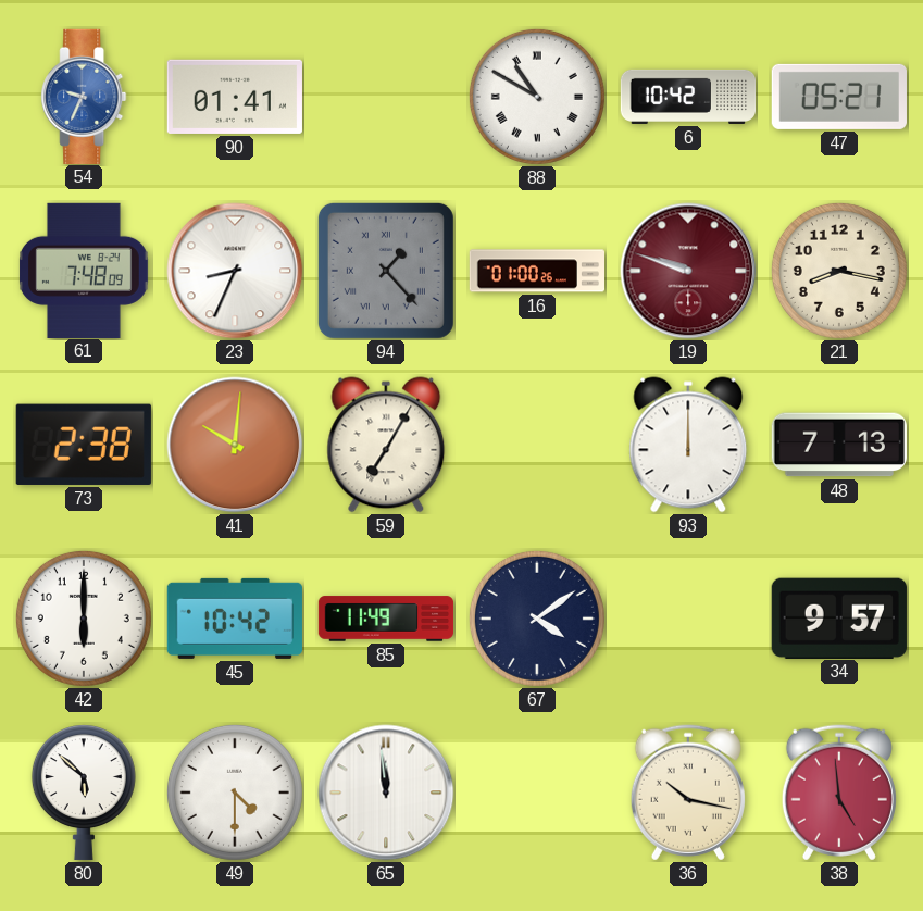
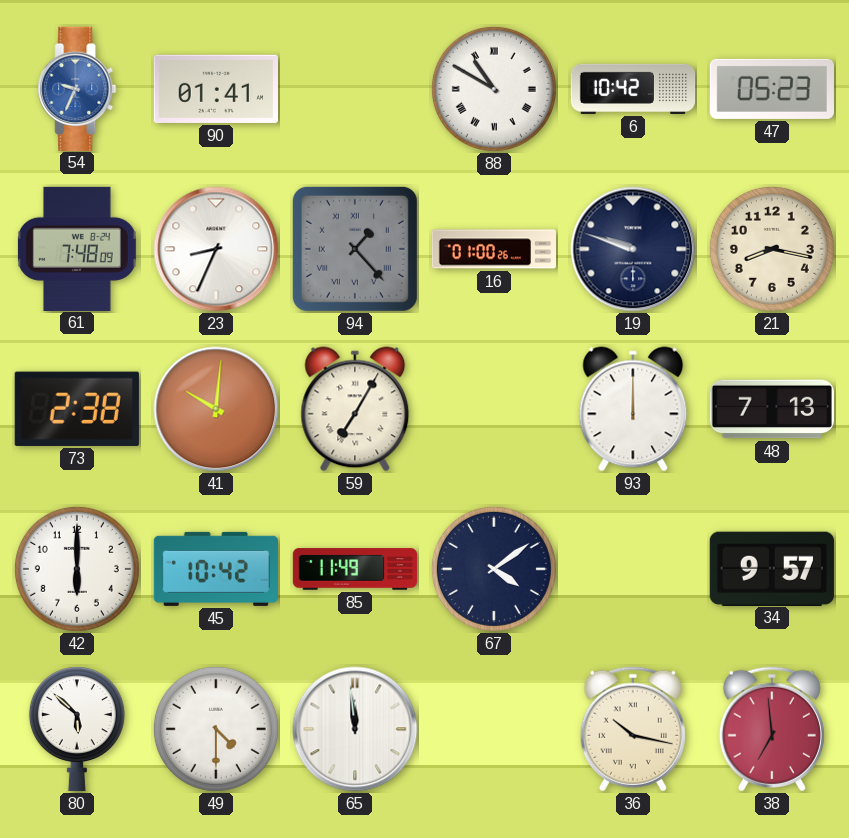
47: 05:21 -> 05:23 (772, 89)
19 dial: burgundy -> navy (633, 249)
38: 4:59 -> 6:59 (772, 729)
